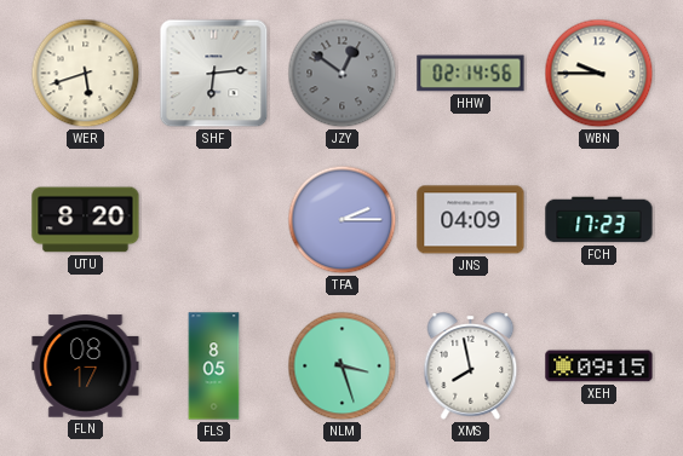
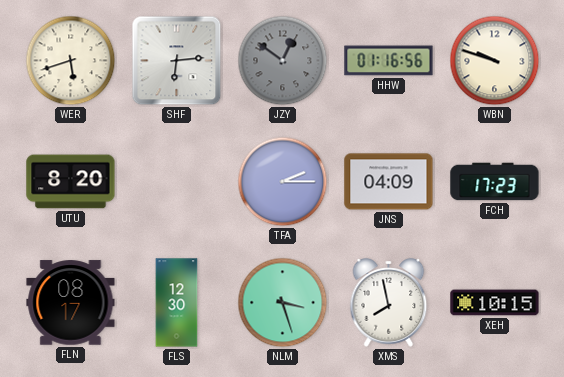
HHW: 02:14 -> 01:16 (389, 61)
WBN: 9:45 -> 9:48 (495, 61)
FLS: 8:05 -> 12:30 (177, 303)
XEH: 09:15 -> 10:15 (495, 303)
